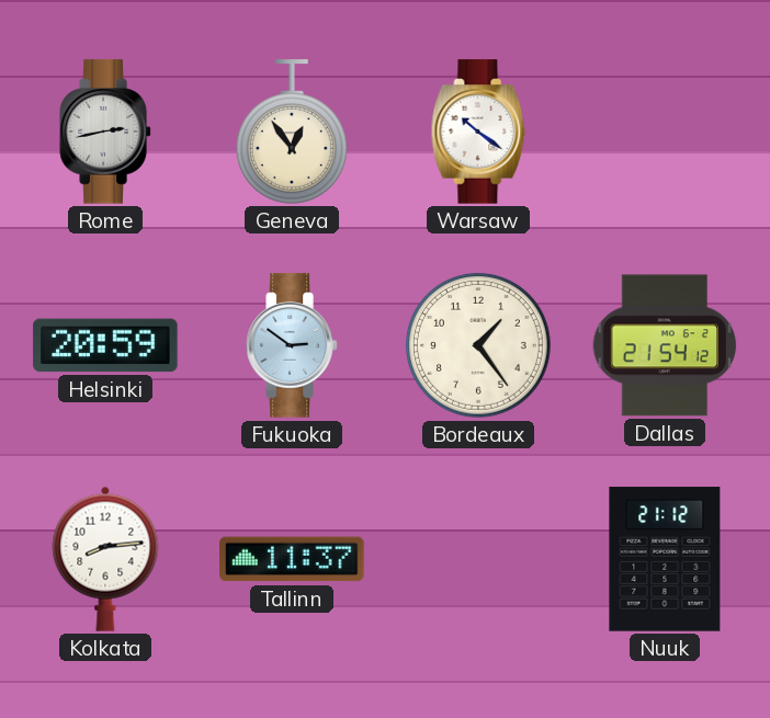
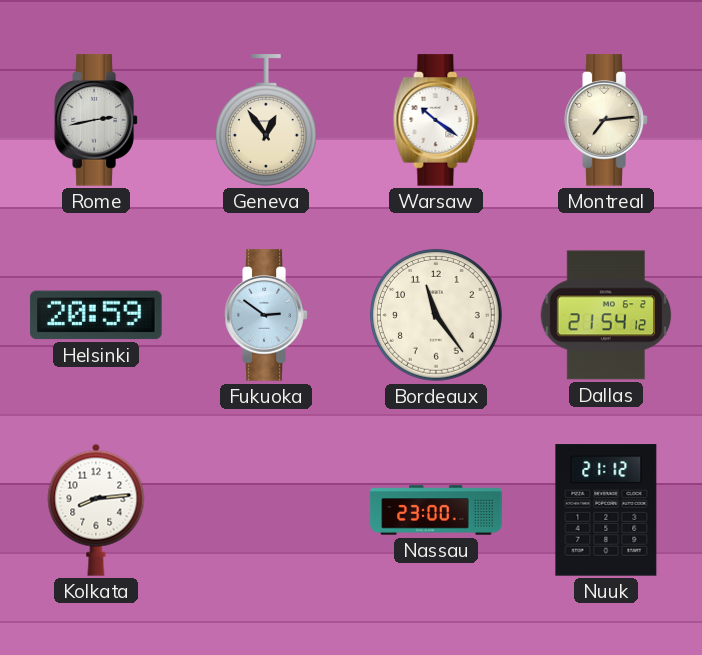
Montreal: none -> 7:14 (606, 120)
Bordeaux: 1:24 -> 11:24 (436, 315)
Tallinn: 11:37 -> none (292, 559)
Nassau: none -> 23:00 (436, 510)
